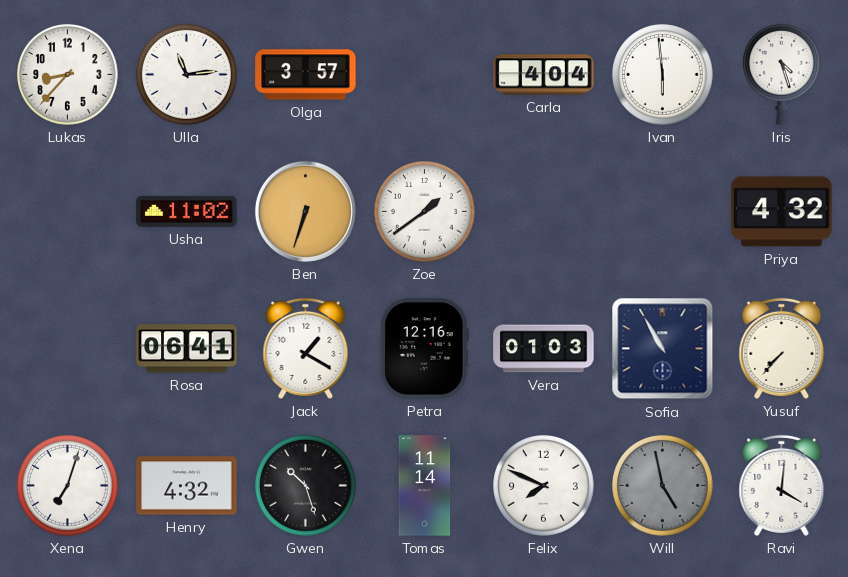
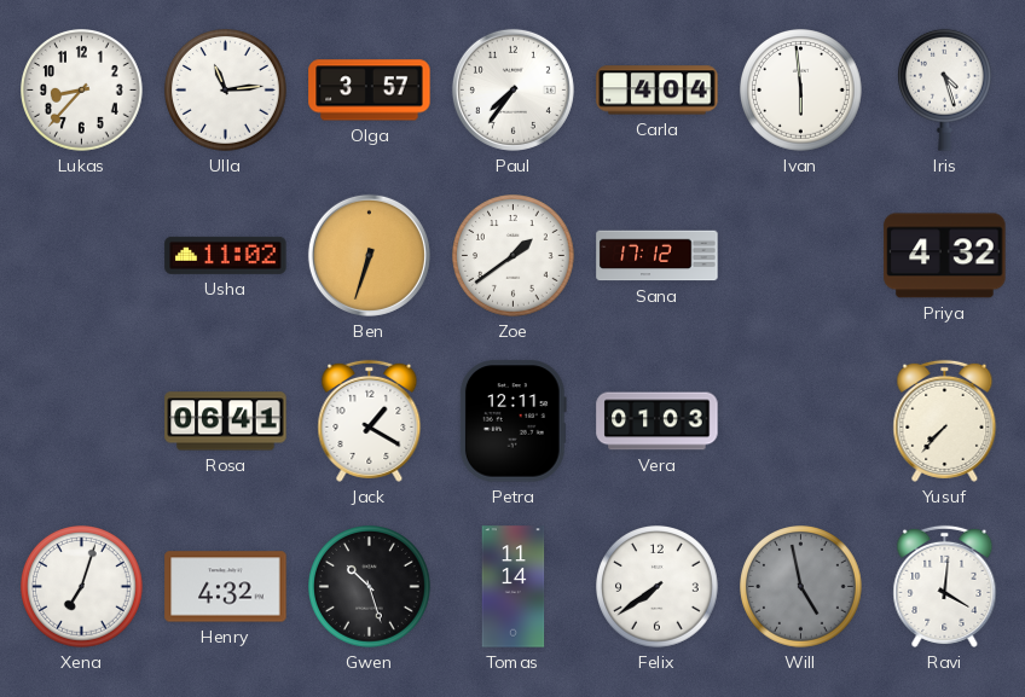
Paul: none -> 7:36 (512, 89)
Sana: none -> 17:12 (658, 256)
Petra: 12:16 -> 12:11 (512, 422)
Sofia: 10:55 -> none (663, 349)
Felix: 7:49 -> 7:39 (658, 587)
